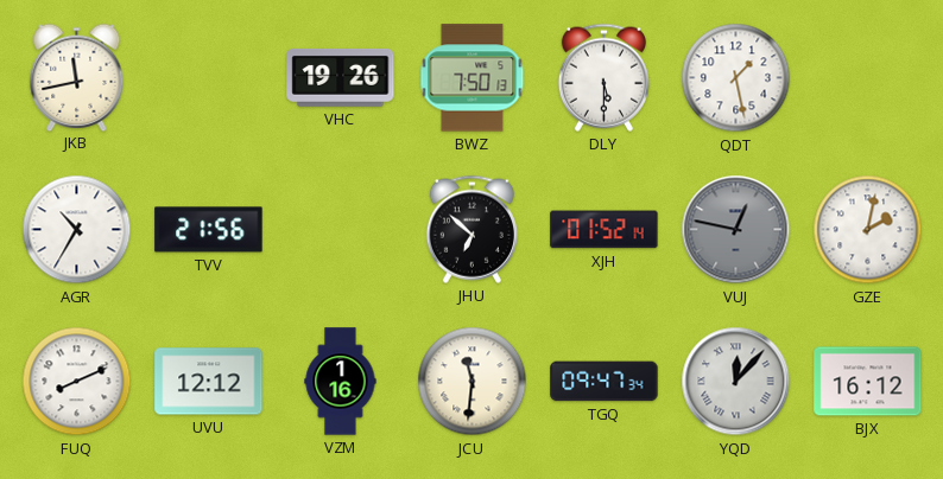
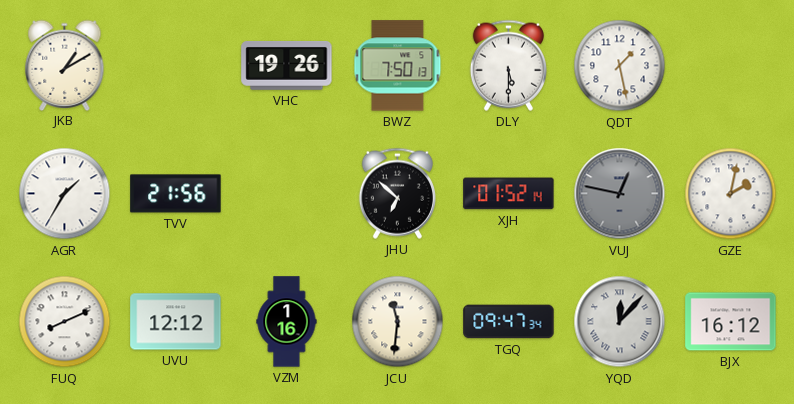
JKB: 11:43 -> 1:10 (65, 65)
AGR: 10:35 -> 1:35 (65, 194)
